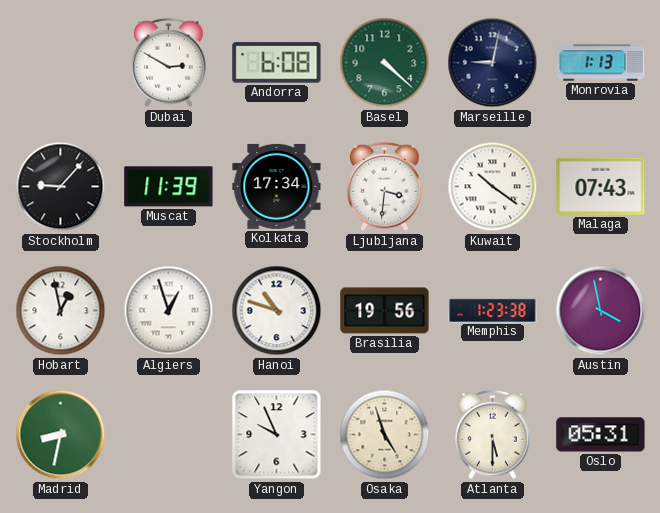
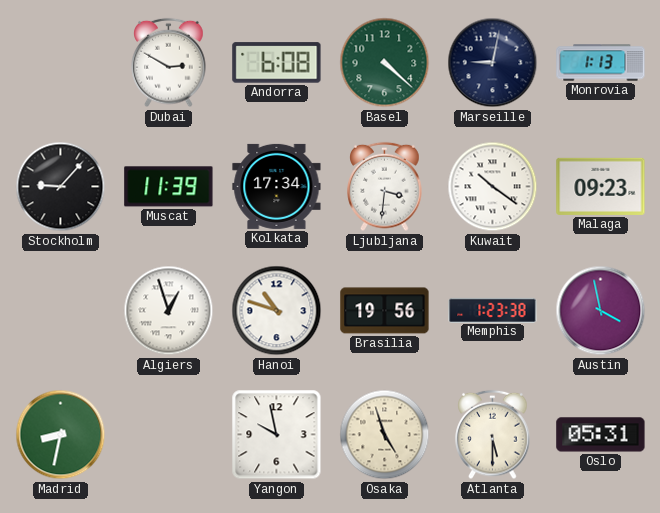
Malaga: 07:43 -> 09:23 (601, 186)
Hobart: 12:58 -> none (61, 311)
Yangon: 9:56 -> 9:58 (277, 435)
